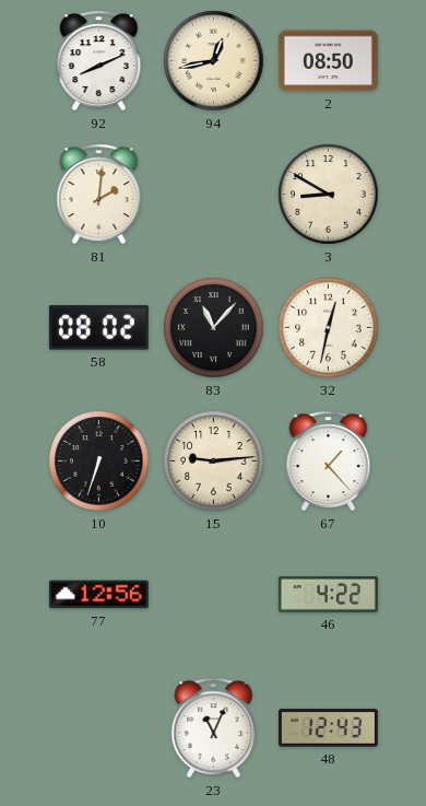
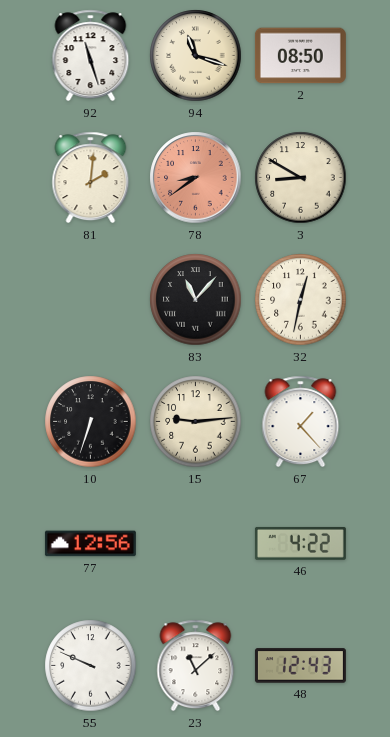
92: 8:11 -> 11:27 (91, 56)
94: 12:43 -> 11:18 (196, 56)
78: none -> 8:39 (196, 178)
58: 08:02 -> none (98, 328)
55: none -> 9:49 (91, 666)
23: 11:04 -> 11:08 (196, 666)
